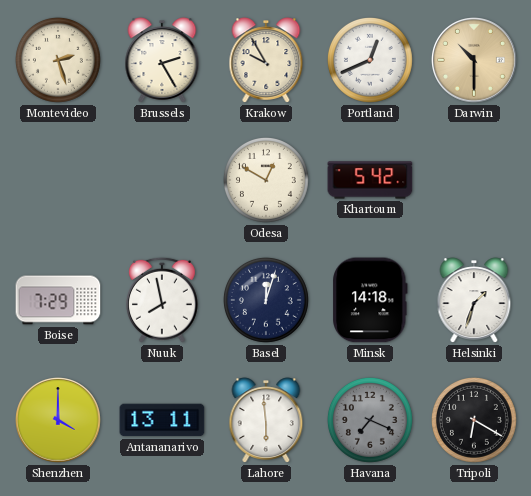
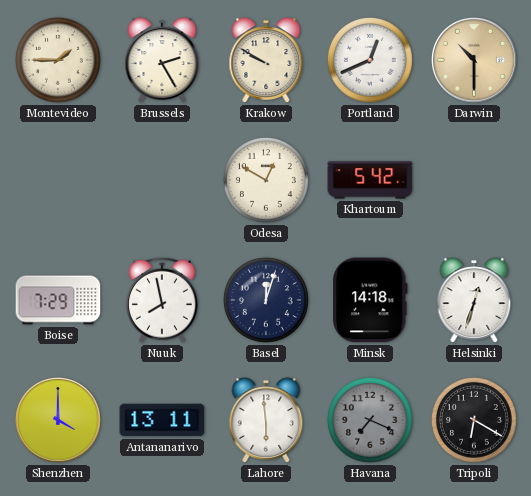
Montevideo: 2:27 -> 1:45 (58, 60)
Krakow: 9:55 -> 9:50 (266, 60)
Helsinki: 1:33 -> 12:33 (474, 300)
